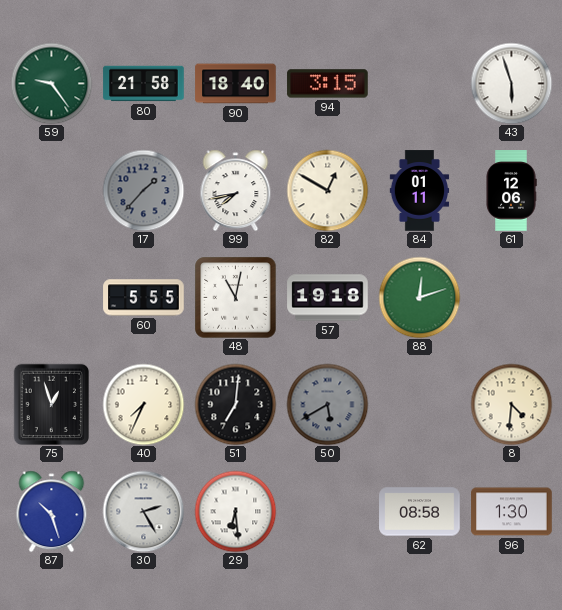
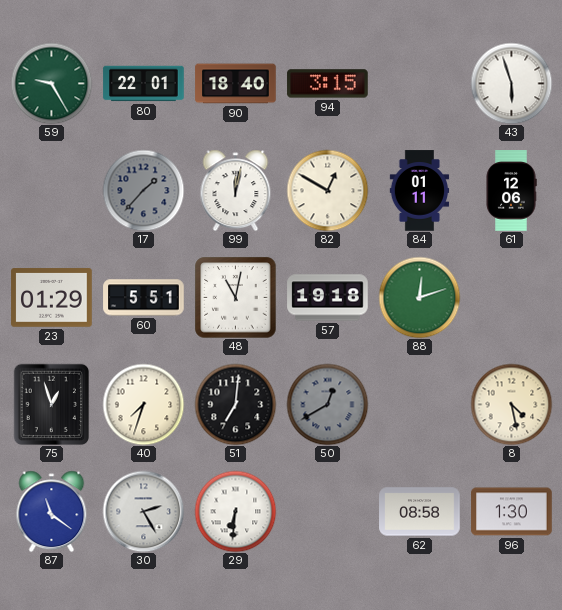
59: 9:24 -> 9:25 (51, 83)
80: 21:58 -> 22:01 (144, 84)
99: 7:43 -> 12:02 (236, 190)
23: none -> 01:29 (52, 298)
60: 5:55 -> 5:51 (144, 298)
40: 7:34 -> 7:33 (143, 404)
50: 5:40 -> 12:40 (327, 404)
8: 4:31 -> 4:28 (511, 404)
87: 10:27 -> 11:21 (52, 511)
29: 6:29 -> 6:31 (235, 511)
